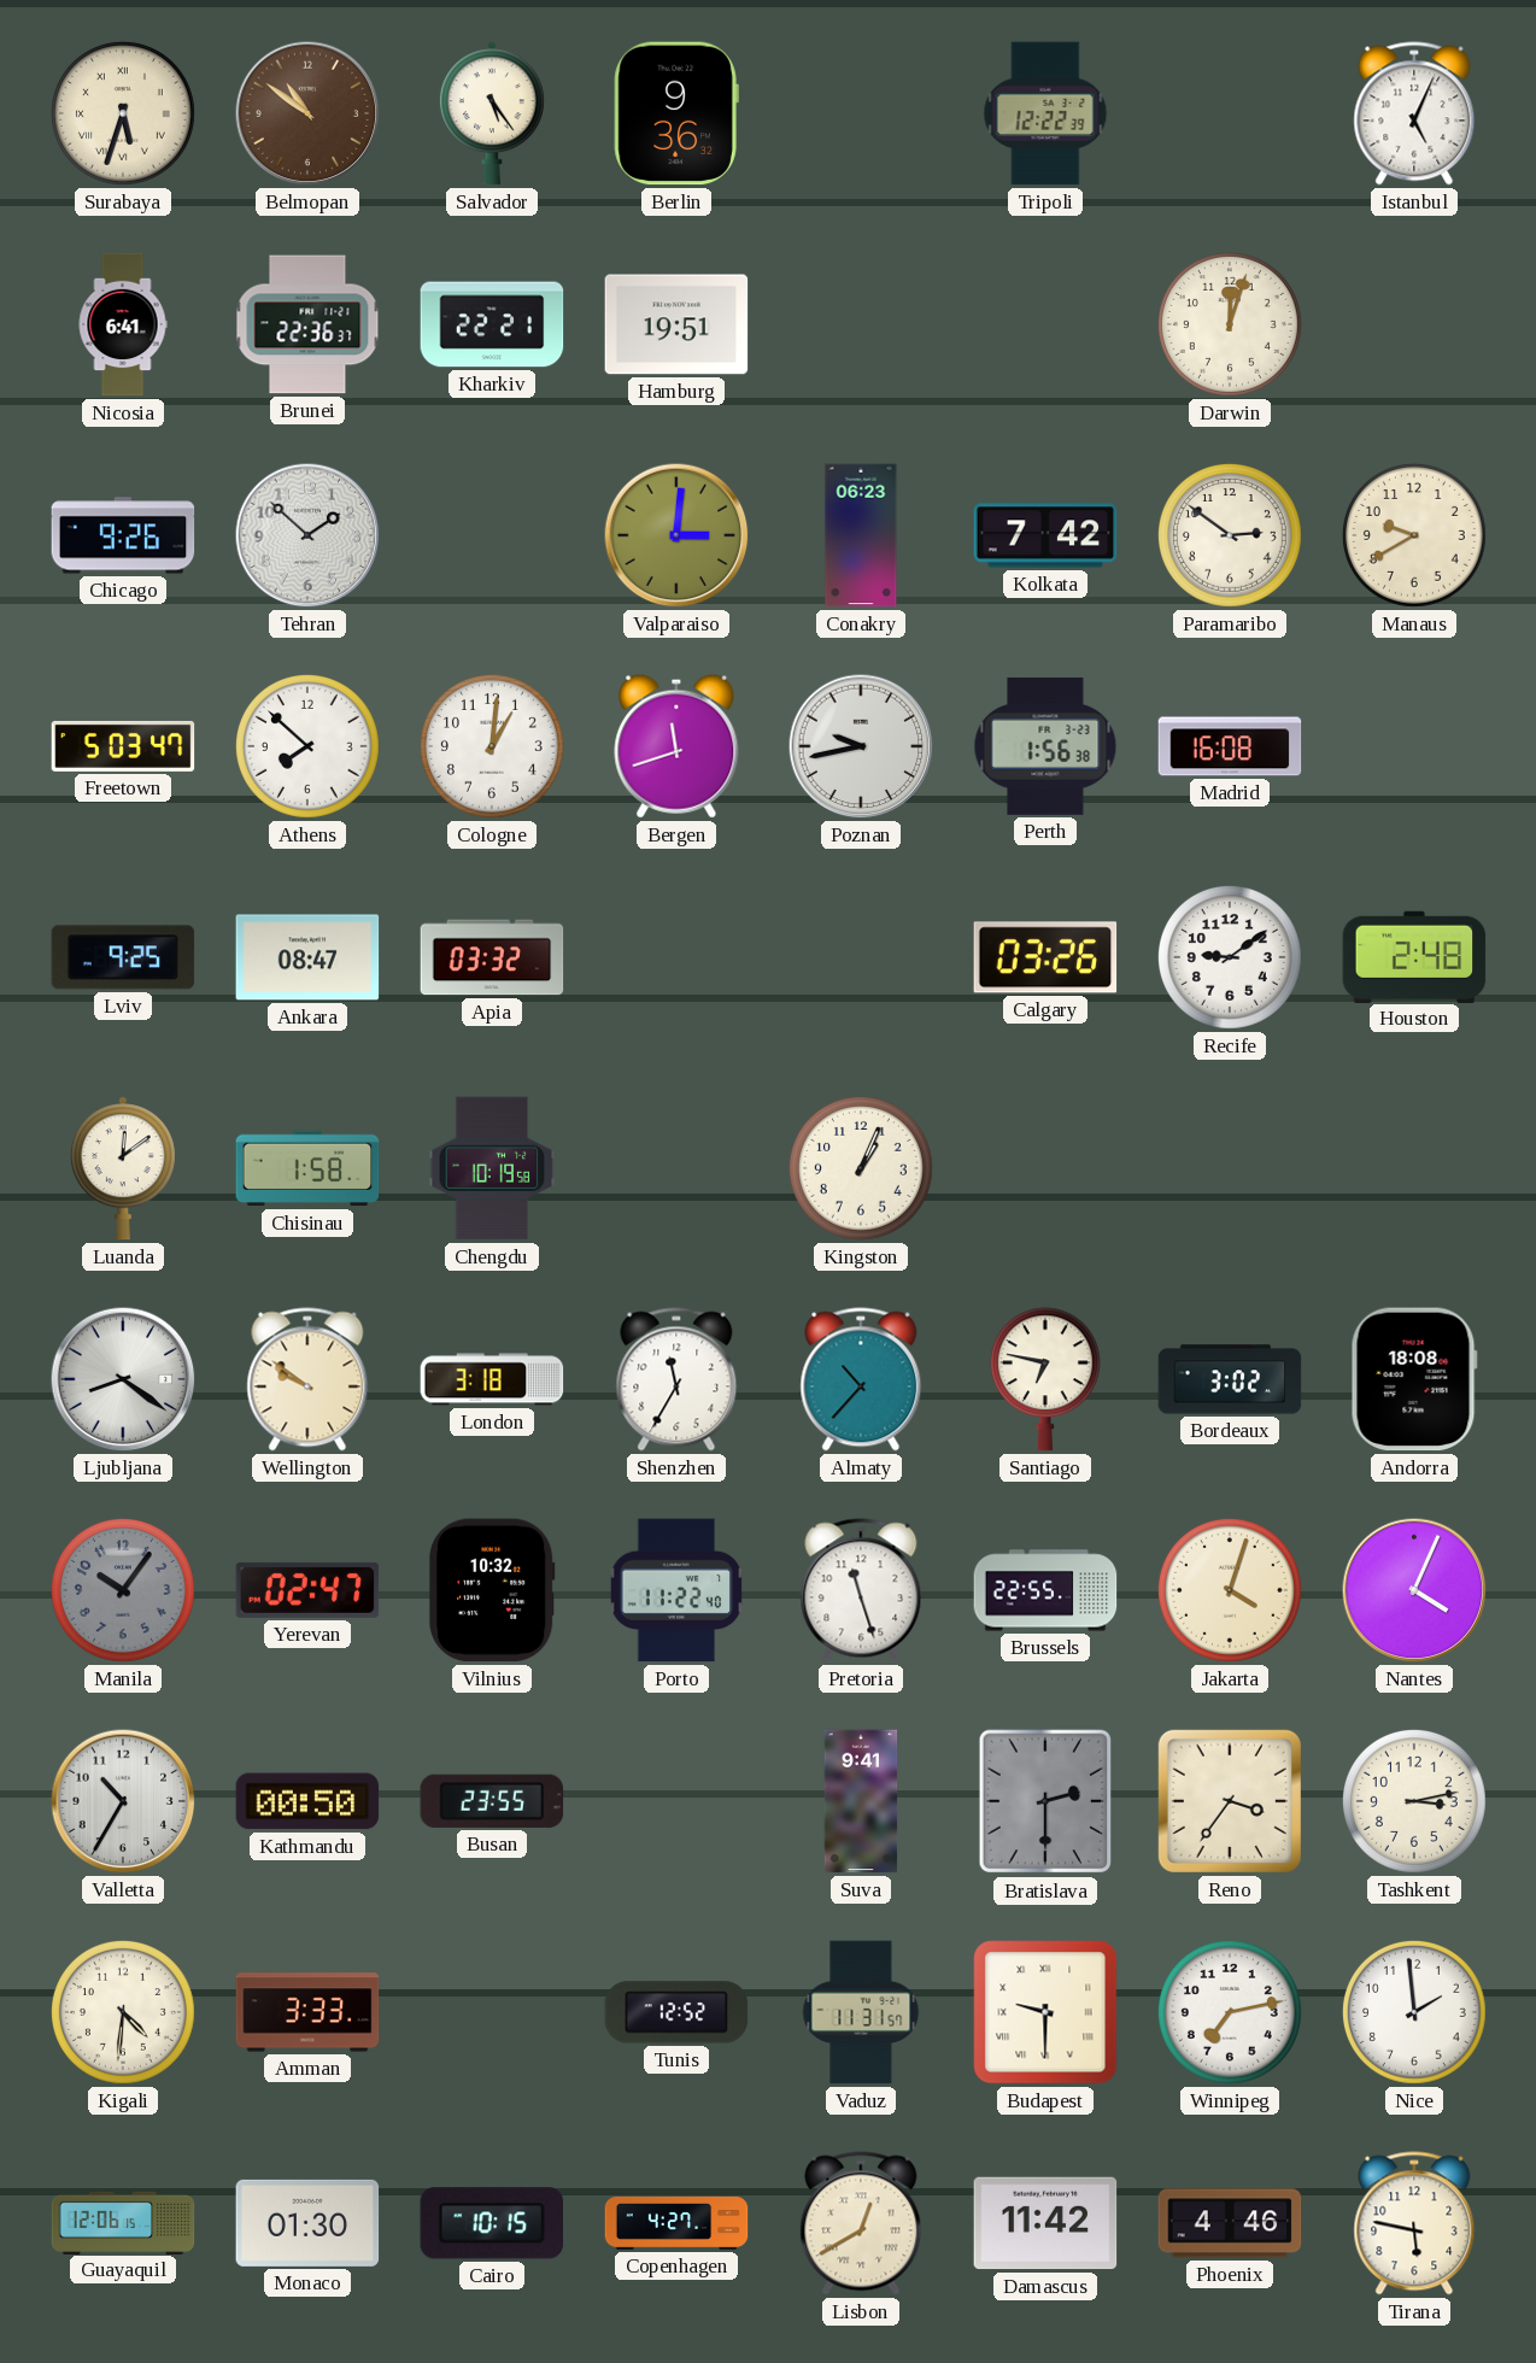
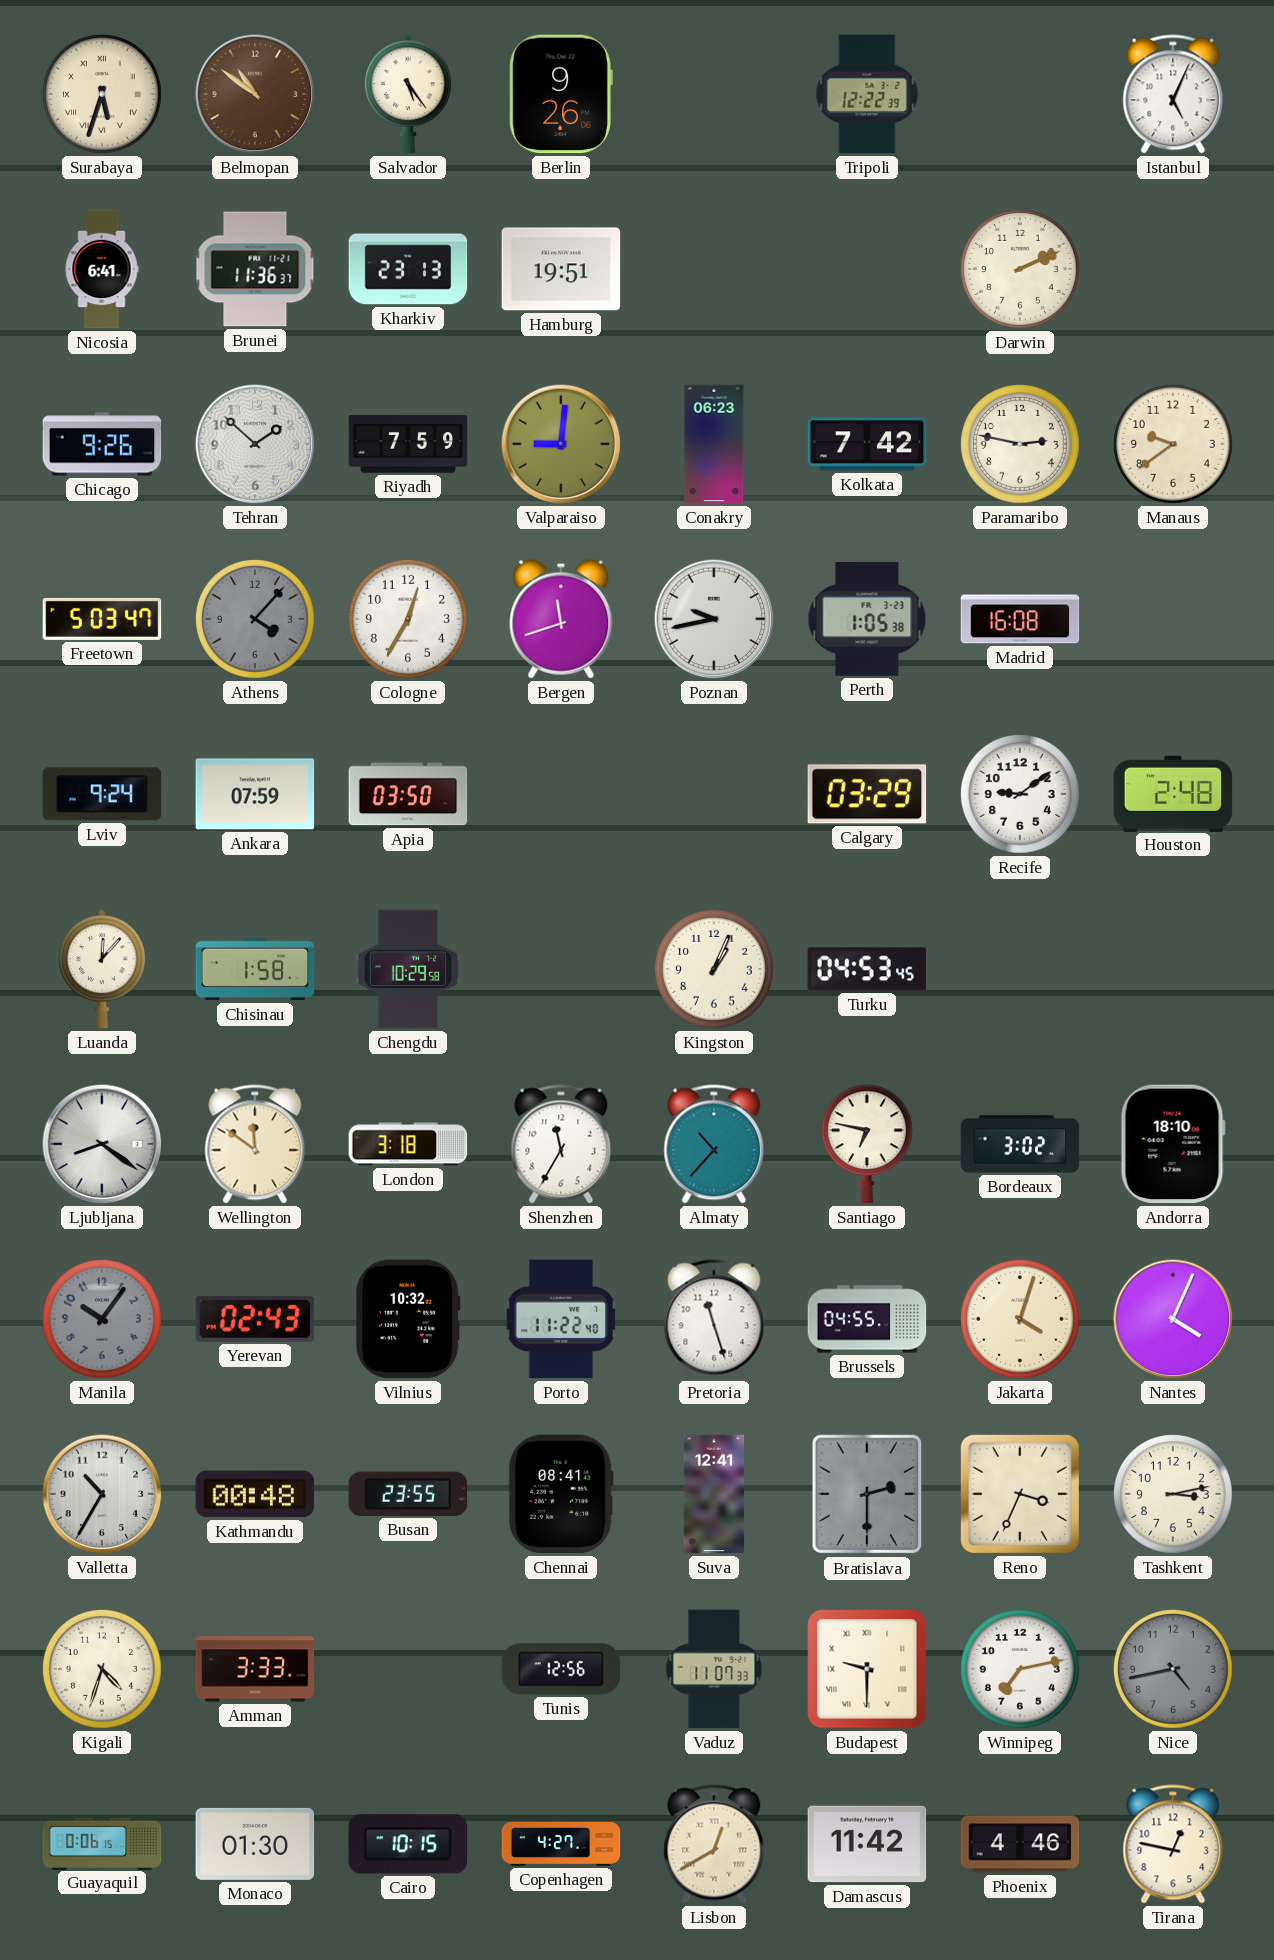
Berlin: 9:36 -> 9:26 (561, 94)
Brunei: 22:36 -> 11:36 (255, 269)
Kharkiv: 22:21 -> 23:13 (408, 269)
Darwin: 12:03 -> 2:11 (1020, 269)
Riyadh: none -> 7:59 (408, 444)
Valparaiso: 3:01 -> 9:01 (561, 444)
Paramaribo: 2:51 -> 2:47 (1020, 444)
Manaus: 9:40 -> 9:39 (1173, 444)
Athens: 7:52 -> 4:07 (255, 619)
Athens dial: white -> grey (255, 619)
Cologne: 1:01 -> 12:35 (408, 619)
Perth: 1:56 -> 1:05 (867, 619)
Lviv: 9:25 -> 9:24 (102, 794)
Ankara: 08:47 -> 07:59 (255, 794)
Apia: 03:32 -> 03:50 (408, 794)
Calgary: 03:26 -> 03:29 (867, 794)
Luanda: 12:09 -> 12:07 (102, 969)
Chengdu: 10:19 -> 10:29 (408, 969)
Turku: none -> 04:53 (867, 969)
Wellington: 9:51 -> 11:51 (255, 1144)
Andorra: 18:08 -> 18:10 (1173, 1144)
Yerevan: 02:47 -> 02:43 (255, 1319)
Brussels: 22:55 -> 04:55 (867, 1319)
Kathmandu: 00:50 -> 00:48 (255, 1494)
Chennai: none -> 08:41 (561, 1494)
Suva: 9:41 -> 12:41 (714, 1494)
Reno: 3:36 -> 3:34 (1020, 1494)
Kigali: 4:31 -> 4:33 (102, 1669)
Tunis: 12:52 -> 12:56 (561, 1669)
Vaduz: 11:31 -> 11:07 (714, 1669)
Nice: 1:59 -> 4:43 (1173, 1669)
Nice dial: white -> grey (1173, 1669)
Guayaquil: 12:06 -> 0:06 (102, 1843)
Tirana: 5:47 -> 12:47 (1173, 1844)
